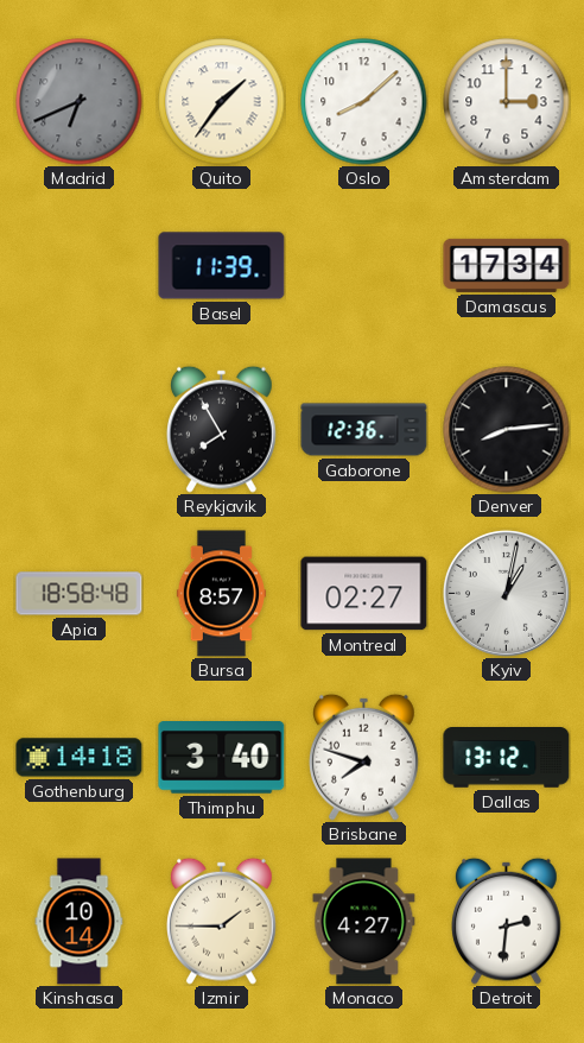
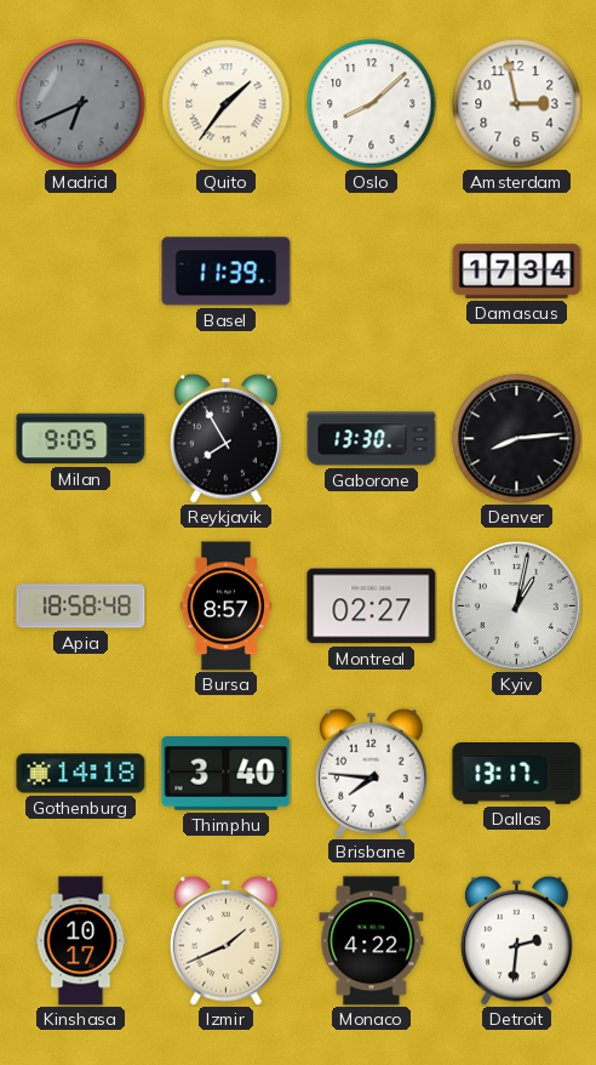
Amsterdam: 3:00 -> 2:58 (517, 104)
Milan: none -> 9:05 (81, 439)
Gaborone: 12:36 -> 13:30 (372, 439)
Brisbane: 7:48 -> 7:46 (372, 773)
Dallas: 13:12 -> 13:17 (517, 774)
Kinshasa: 10:14 -> 10:17 (81, 941)
Izmir: 1:45 -> 1:41 (227, 940)
Monaco: 4:27 -> 4:22 (372, 941)
